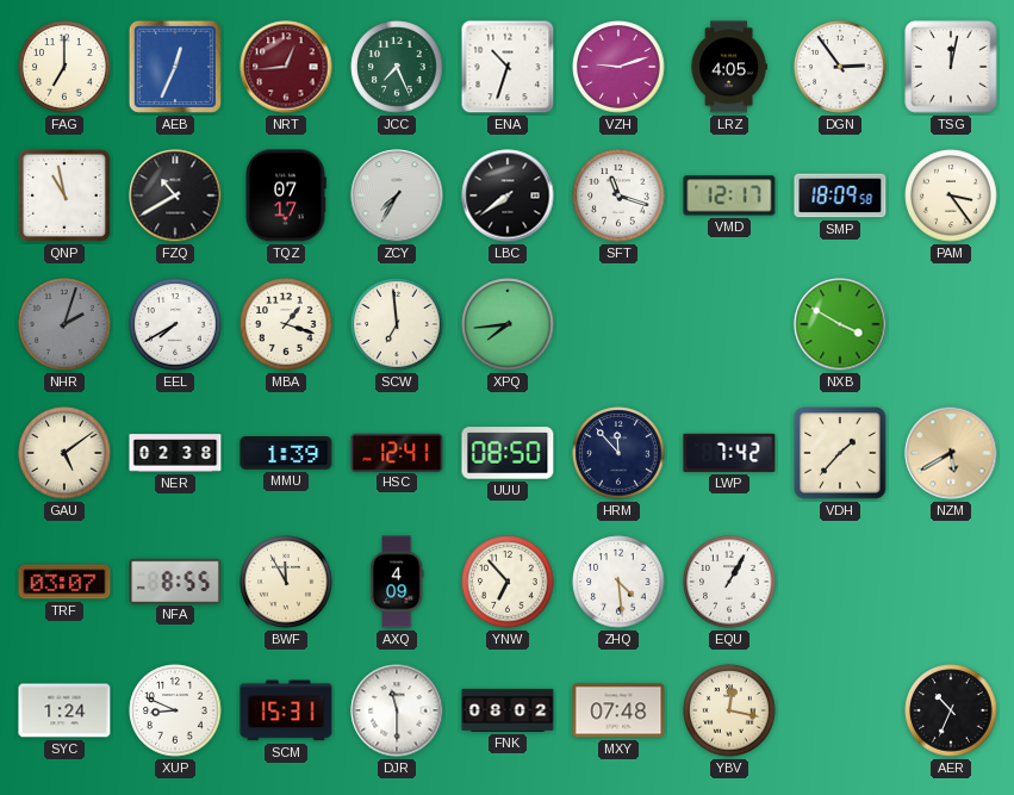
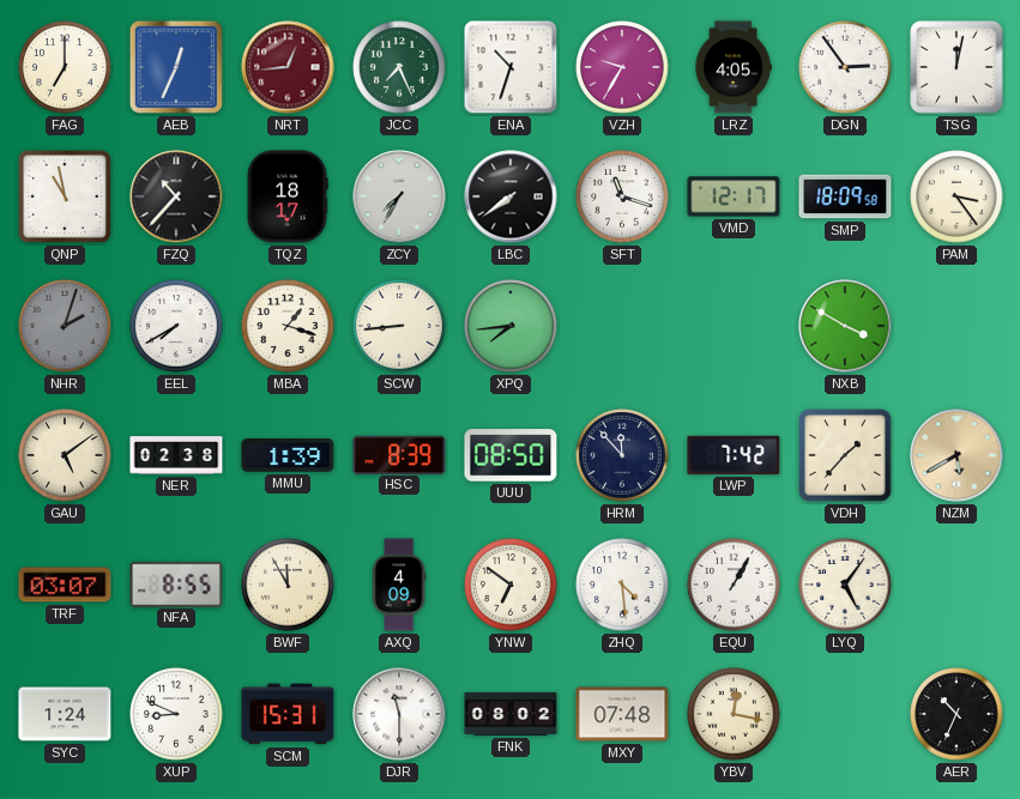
VZH: 9:12 -> 9:35 (622, 67)
FZQ: 10:40 -> 10:37 (176, 196)
TQZ: 07:17 -> 18:17 (288, 196)
SCW: 6:59 -> 8:44 (399, 326)
HSC: 12:41 -> 8:39 (399, 454)
YNW: 6:53 -> 6:51 (511, 585)
LYQ: none -> 5:06 (845, 585)
